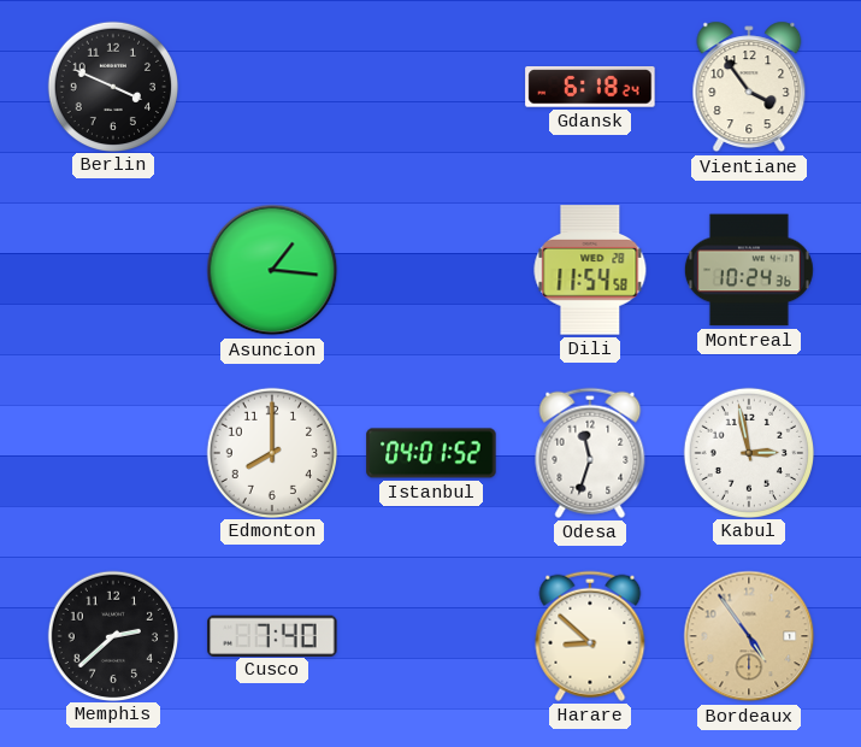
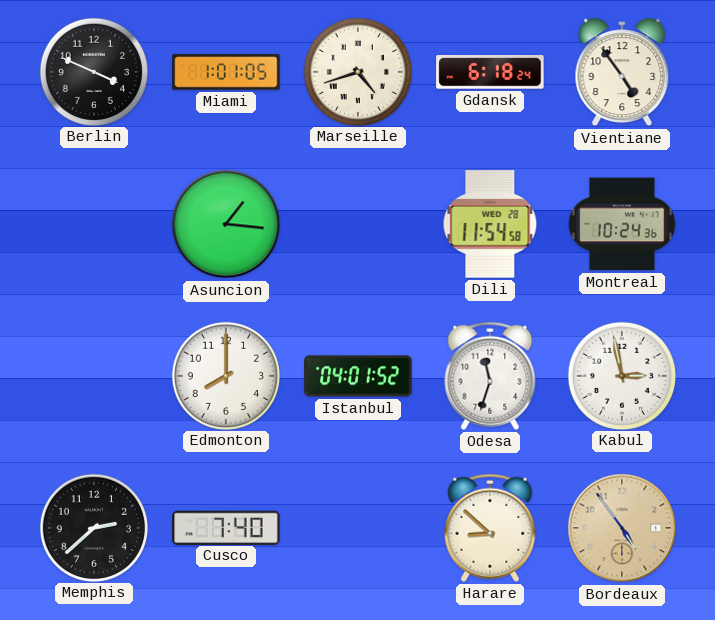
Miami: none -> 1:01 (226, 72)
Marseille: none -> 4:42 (357, 71)
Vientiane: 3:54 -> 4:54 (622, 72)
